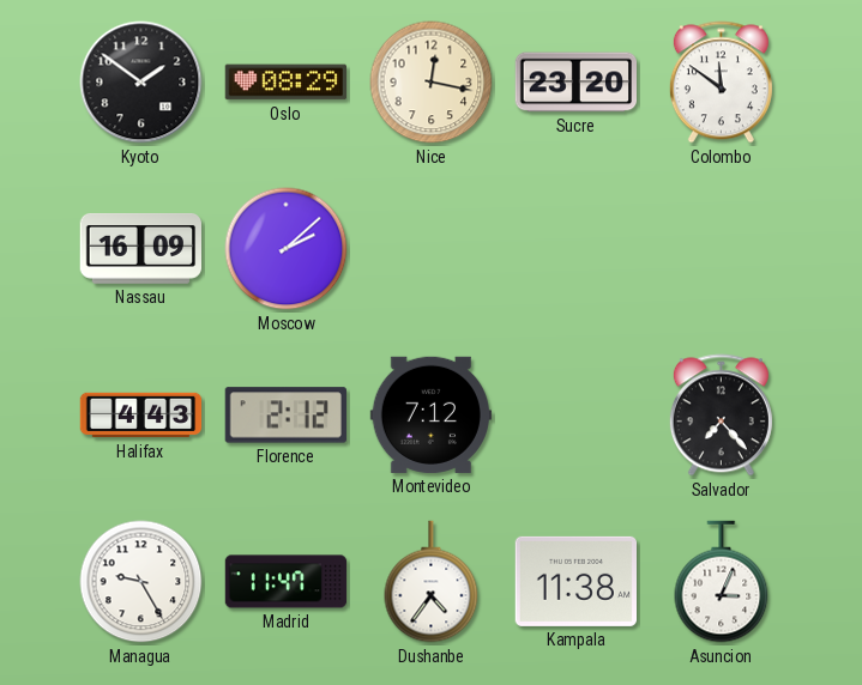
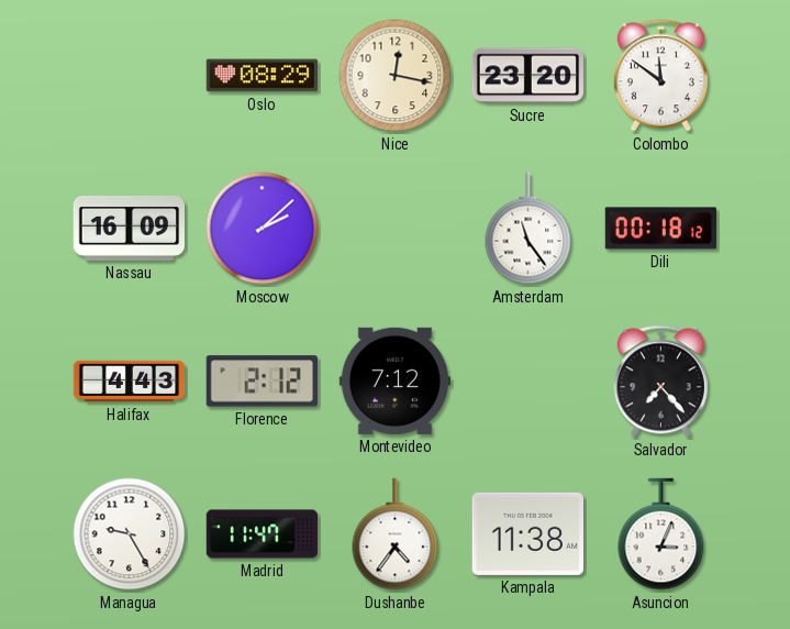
Kyoto: 1:51 -> none (141, 83)
Amsterdam: none -> 11:24 (528, 229)
Dili: none -> 00:18 (660, 229)
